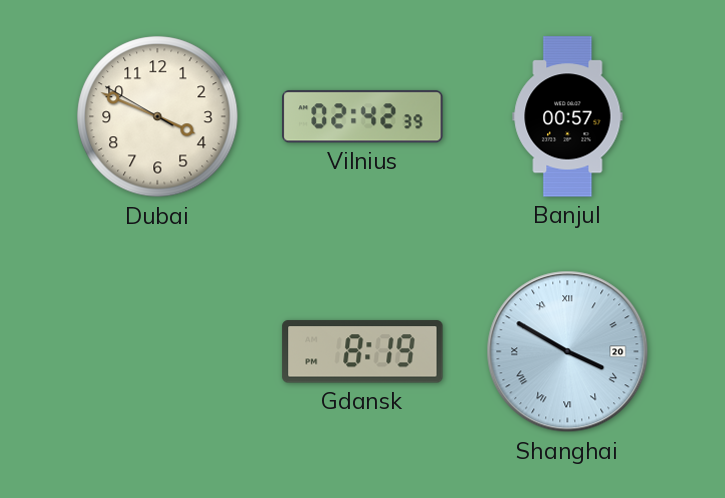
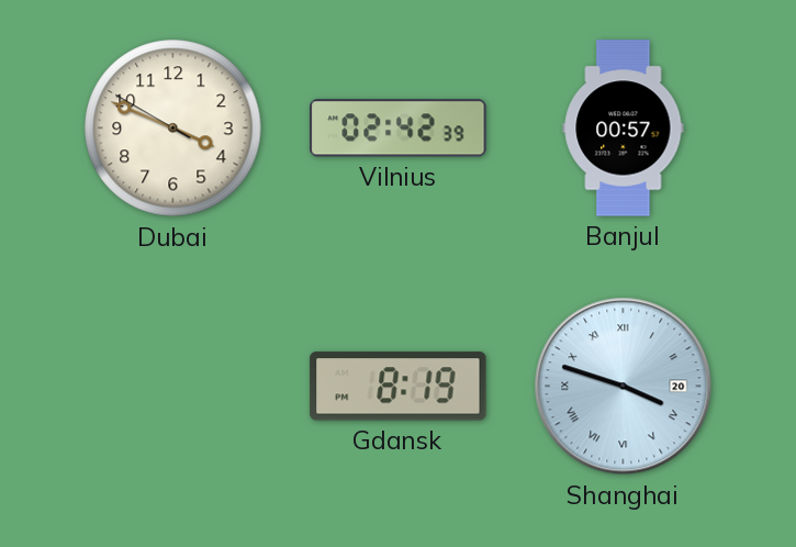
Shanghai: 3:50 -> 3:48 (624, 387)
